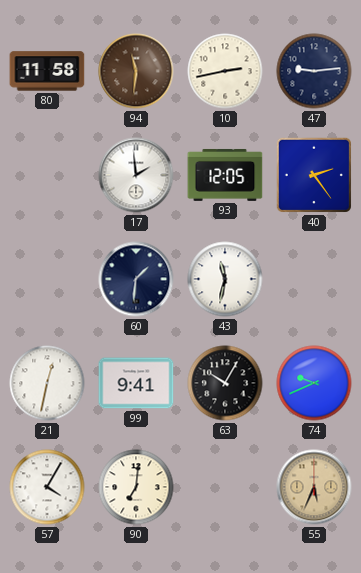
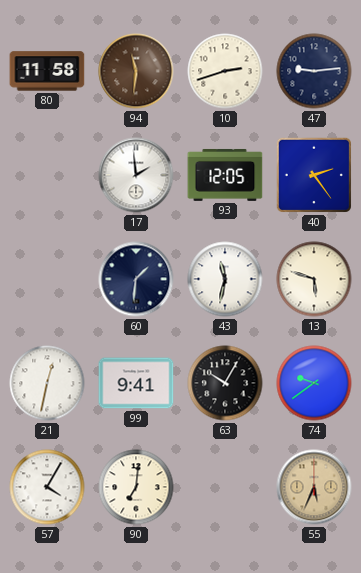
10: 2:43 -> 2:42 (225, 71)
13: none -> 5:48 (314, 279)
74: 9:41 -> 9:39 (314, 383)
